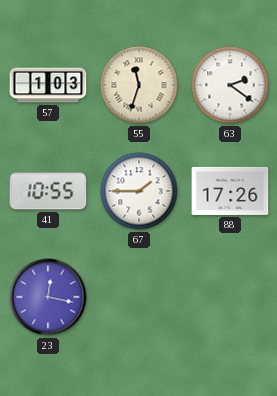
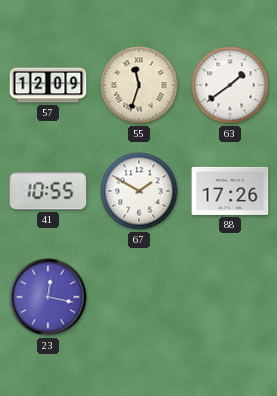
57: 1:03 -> 12:09 (48, 85)
63: 2:21 -> 1:39 (230, 85)
67: 1:45 -> 1:50 (139, 191)
